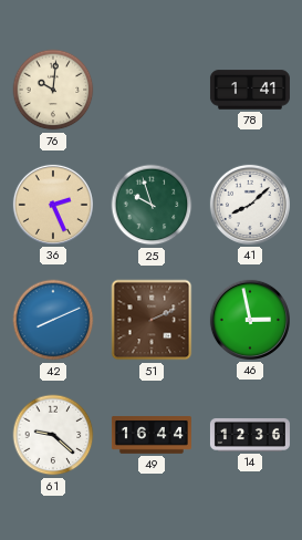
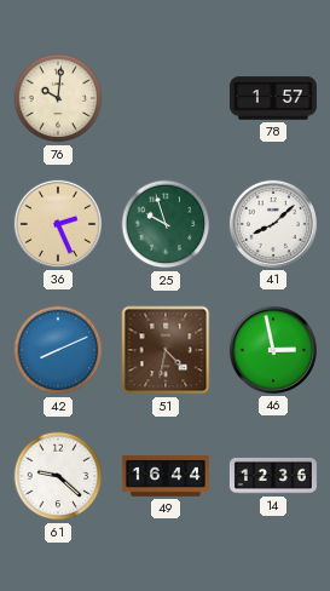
78: 1:41 -> 1:57 (273, 98)
51: 2:11 -> 4:32 (166, 350)
